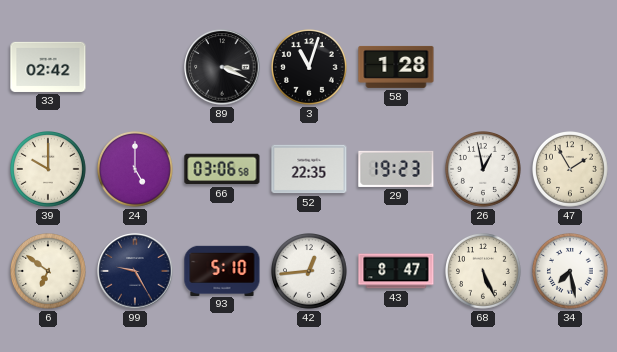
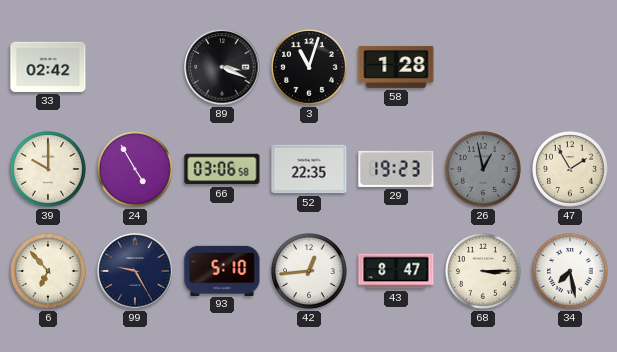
24: 5:00 -> 4:55 (136, 170)
26 dial: white -> grey (484, 170)
6: 6:51 -> 6:53 (49, 272)
68: 5:26 -> 3:15 (484, 272)
